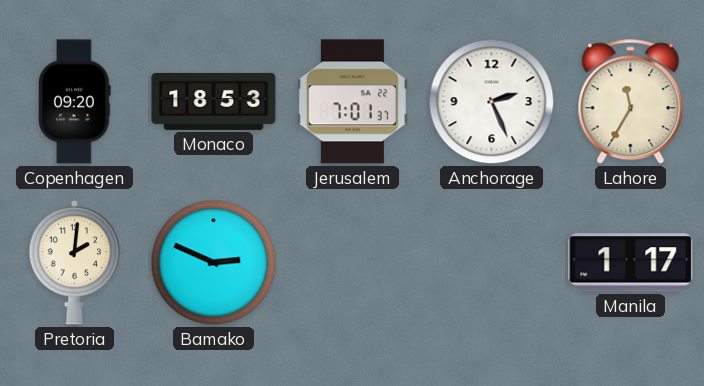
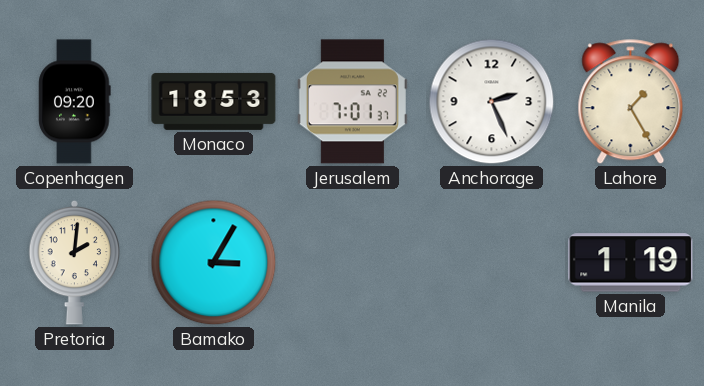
Lahore: 11:35 -> 1:25 (631, 102)
Bamako: 2:49 -> 3:05 (214, 263)
Manila: 1:17 -> 1:19 (631, 263)
